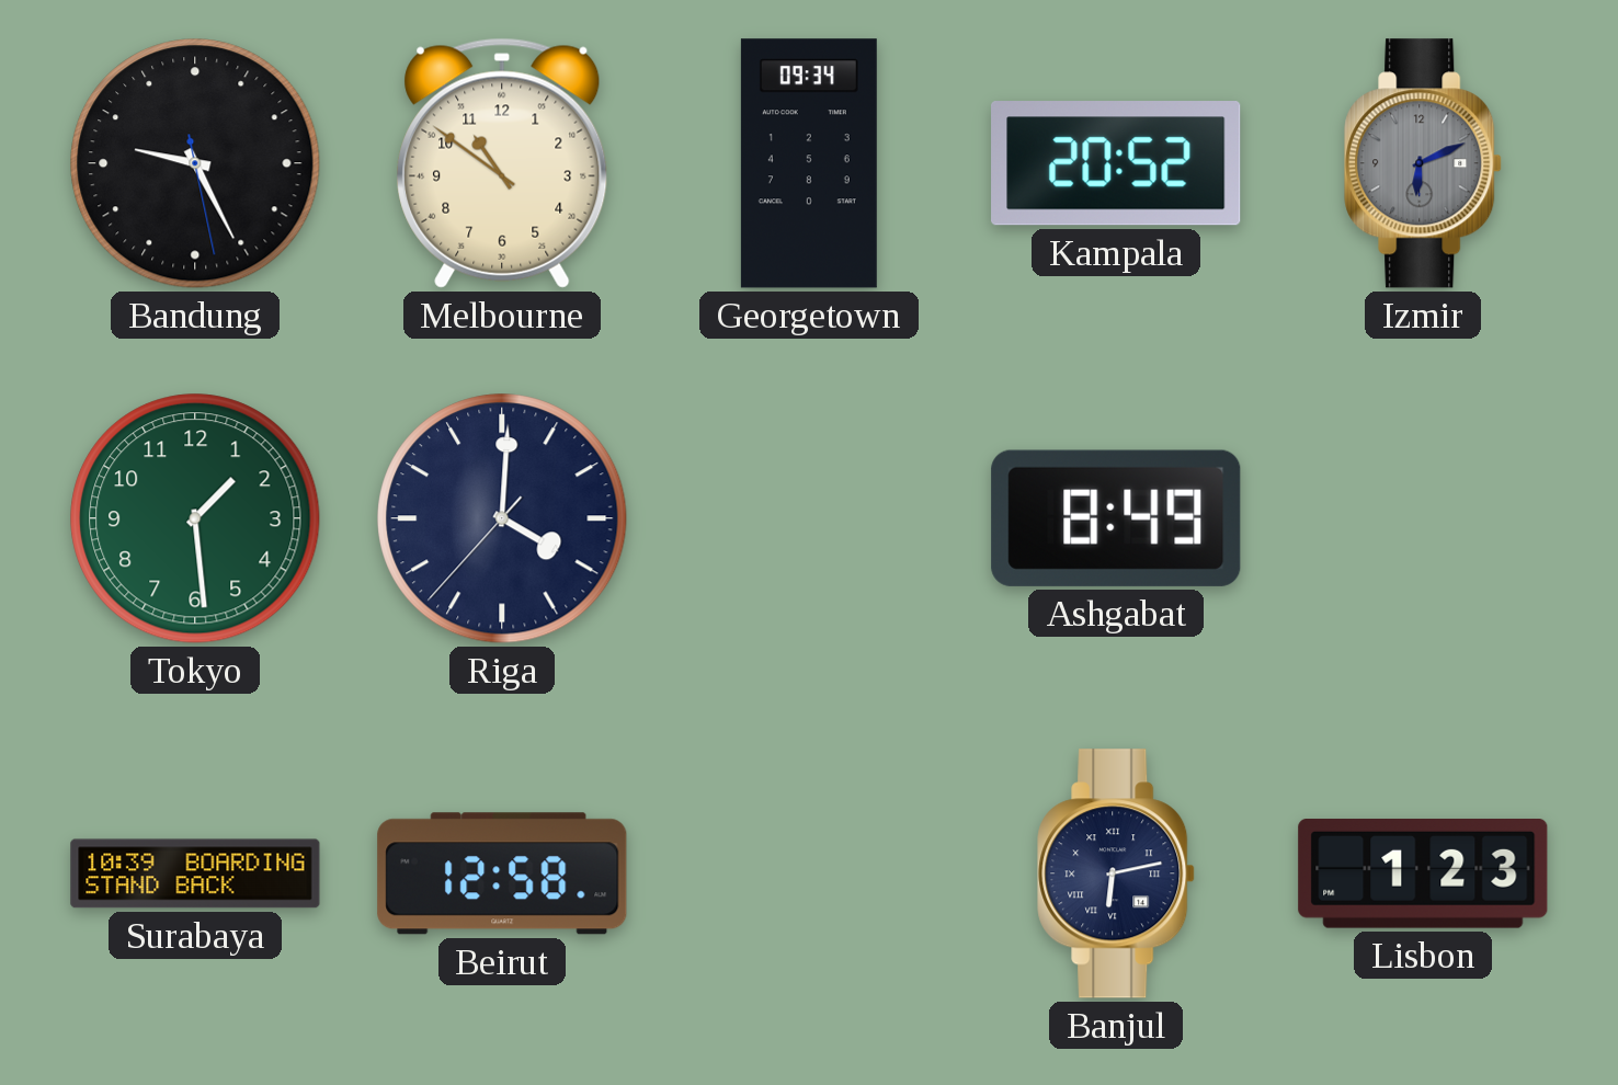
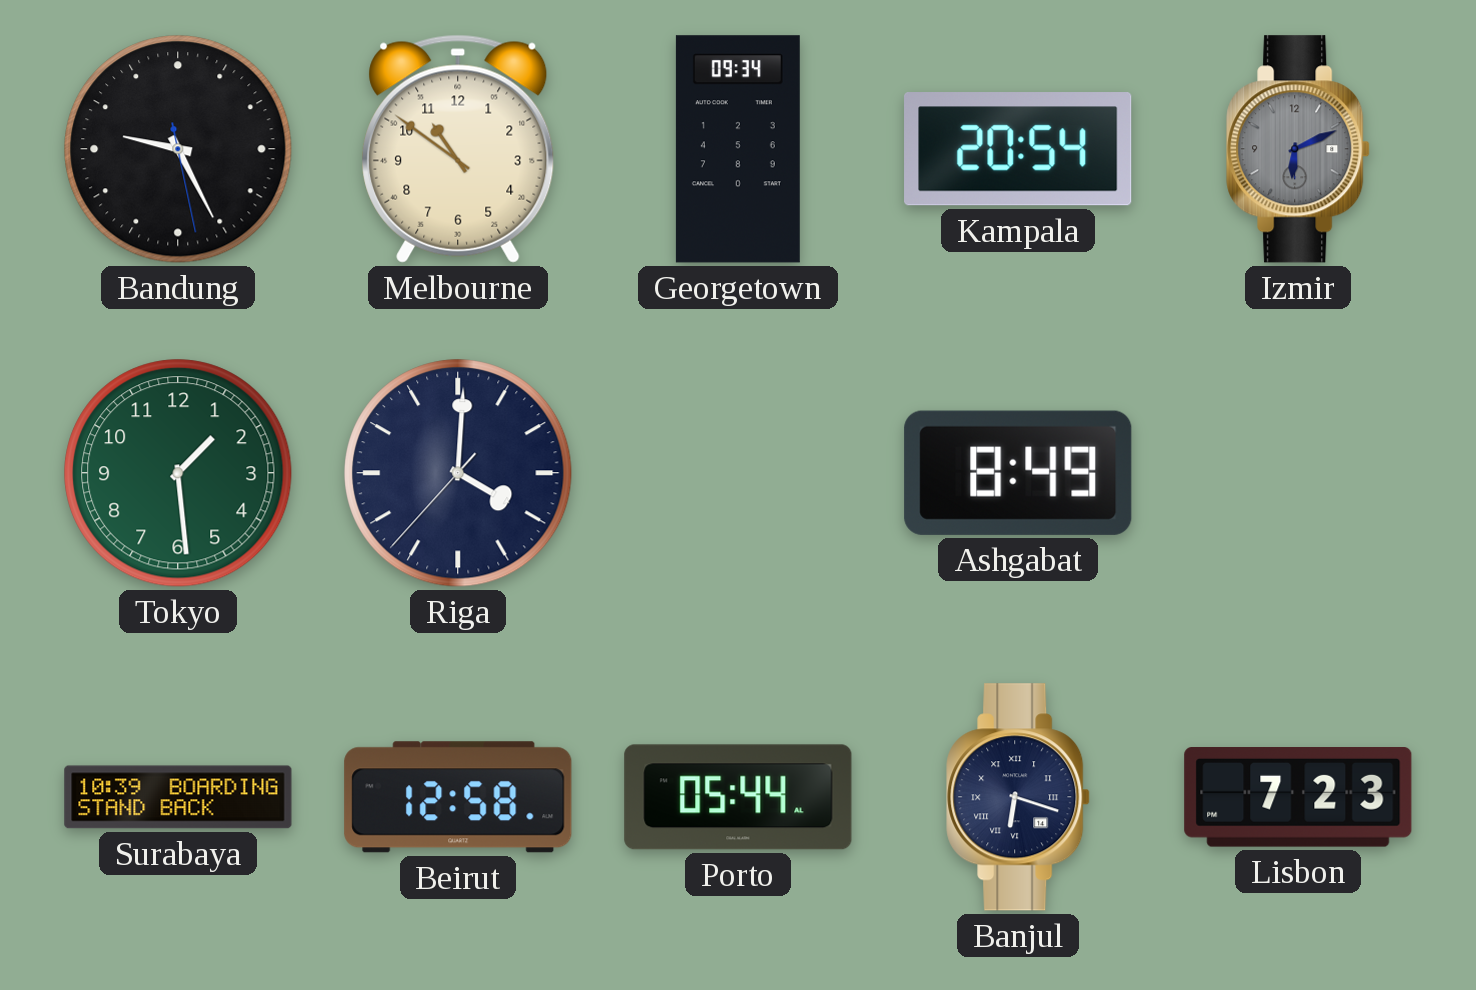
Kampala: 20:52 -> 20:54 (1018, 149)
Porto: none -> 05:44 (738, 797)
Banjul: 6:13 -> 6:18 (1018, 797)
Lisbon: 1:23 -> 7:23 (1298, 798)
